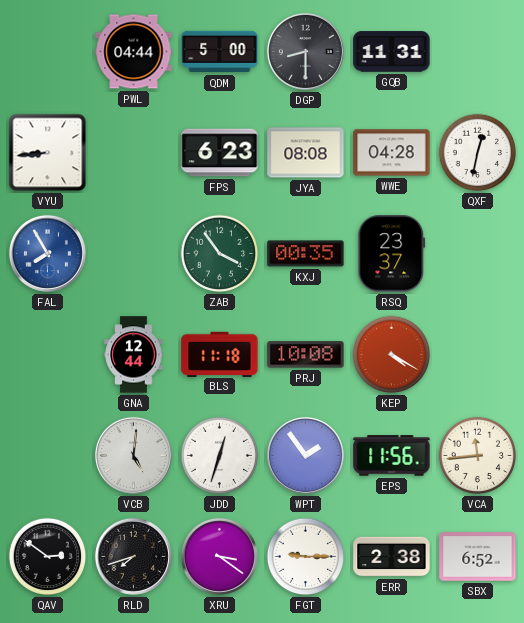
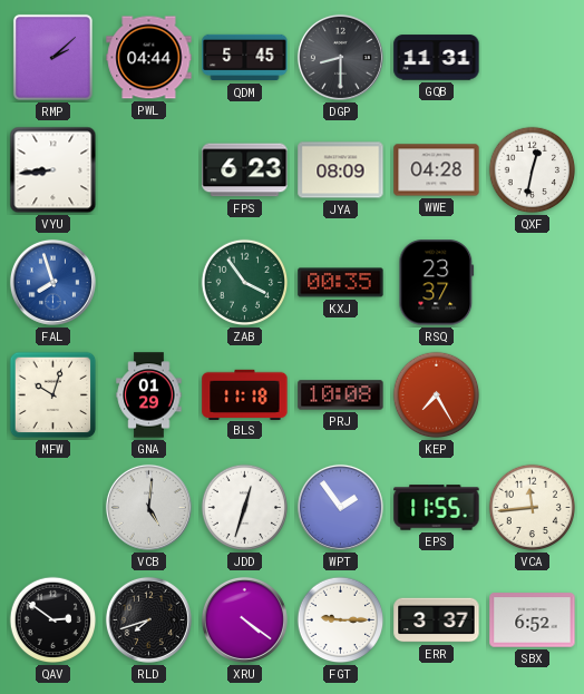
RMP: none -> 2:08 (52, 57)
QDM: 5:00 -> 5:45 (245, 58)
JYA: 08:08 -> 08:09 (341, 170)
FAL: 7:55 -> 7:57 (52, 282)
MFW: none -> 10:03 (53, 395)
GNA: 12:44 -> 01:29 (149, 395)
KEP: 4:20 -> 7:25 (437, 395)
EPS: 11:56 -> 11:55 (437, 508)
XRU: 3:21 -> 4:21 (244, 619)
ERR: 2:38 -> 3:37 (437, 620)
